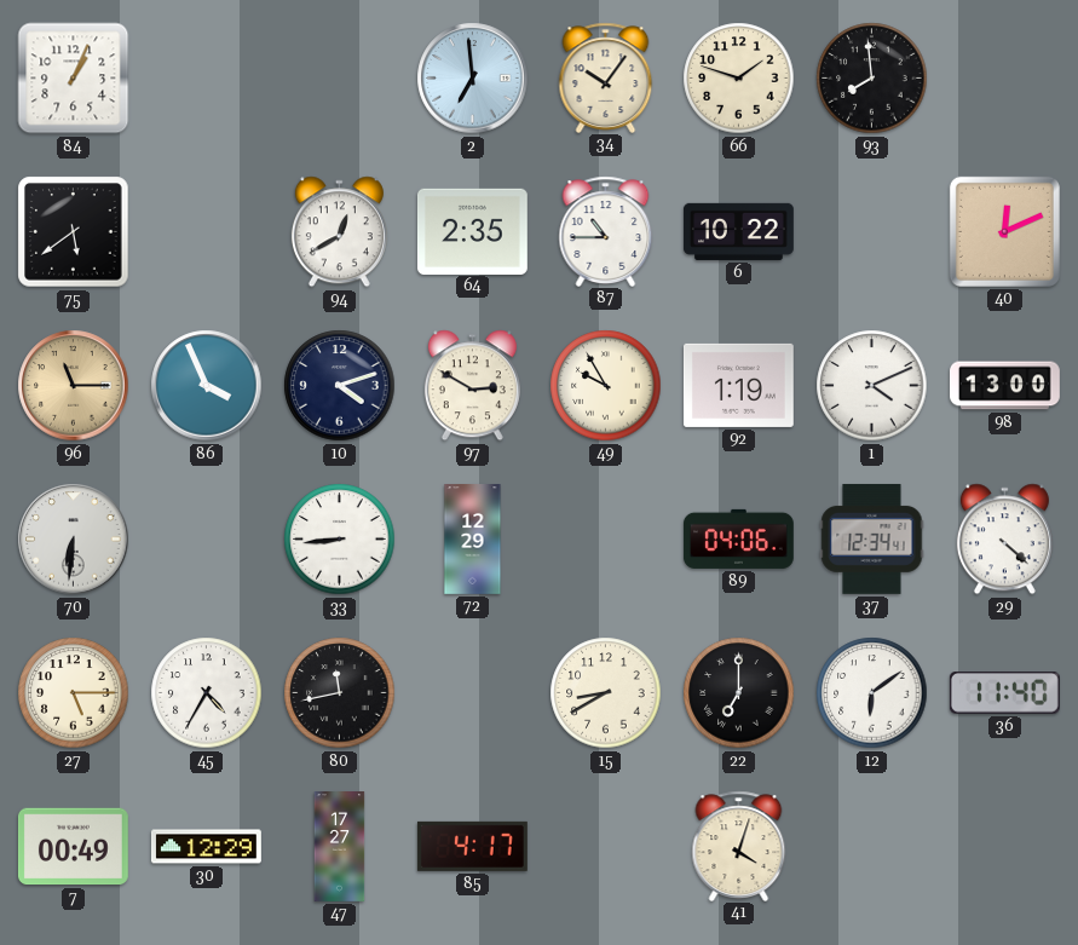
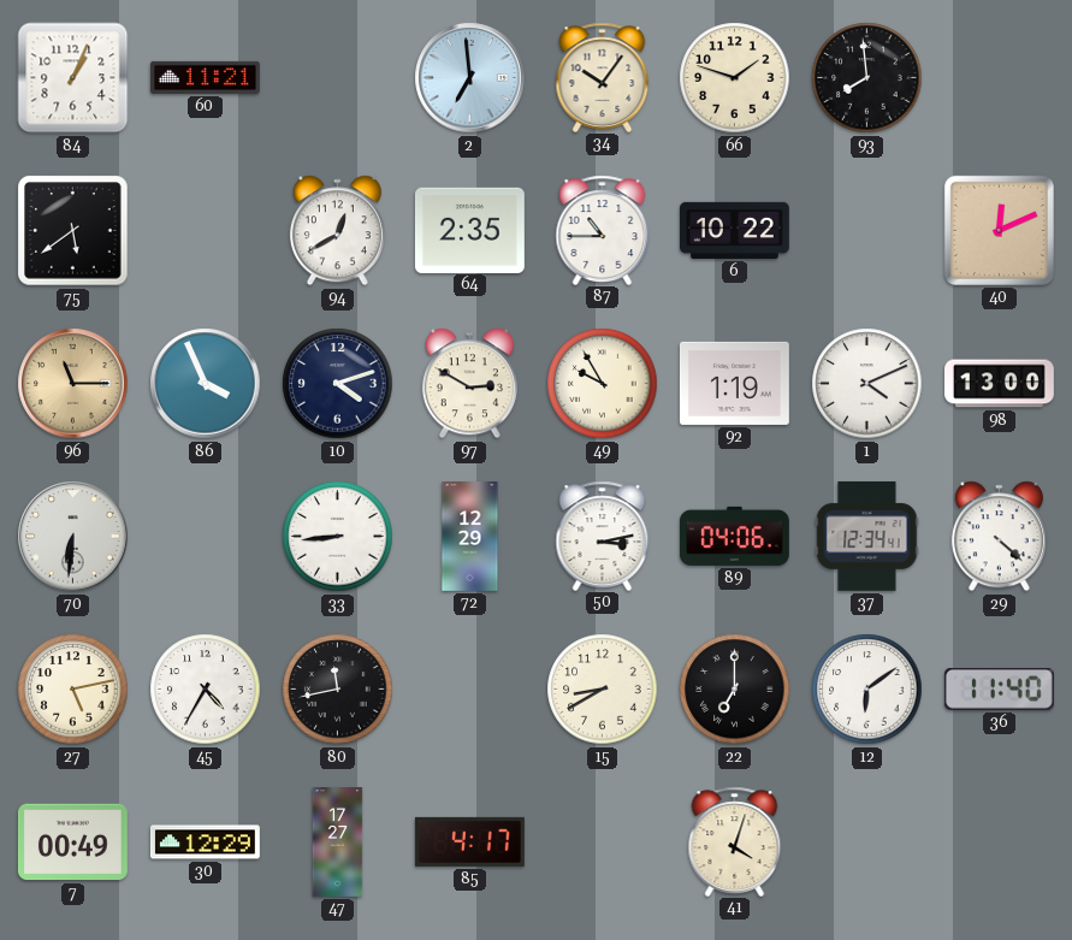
60: none -> 11:21 (205, 77)
50: none -> 3:13 (603, 536)
27: 5:15 -> 5:13 (73, 690)
